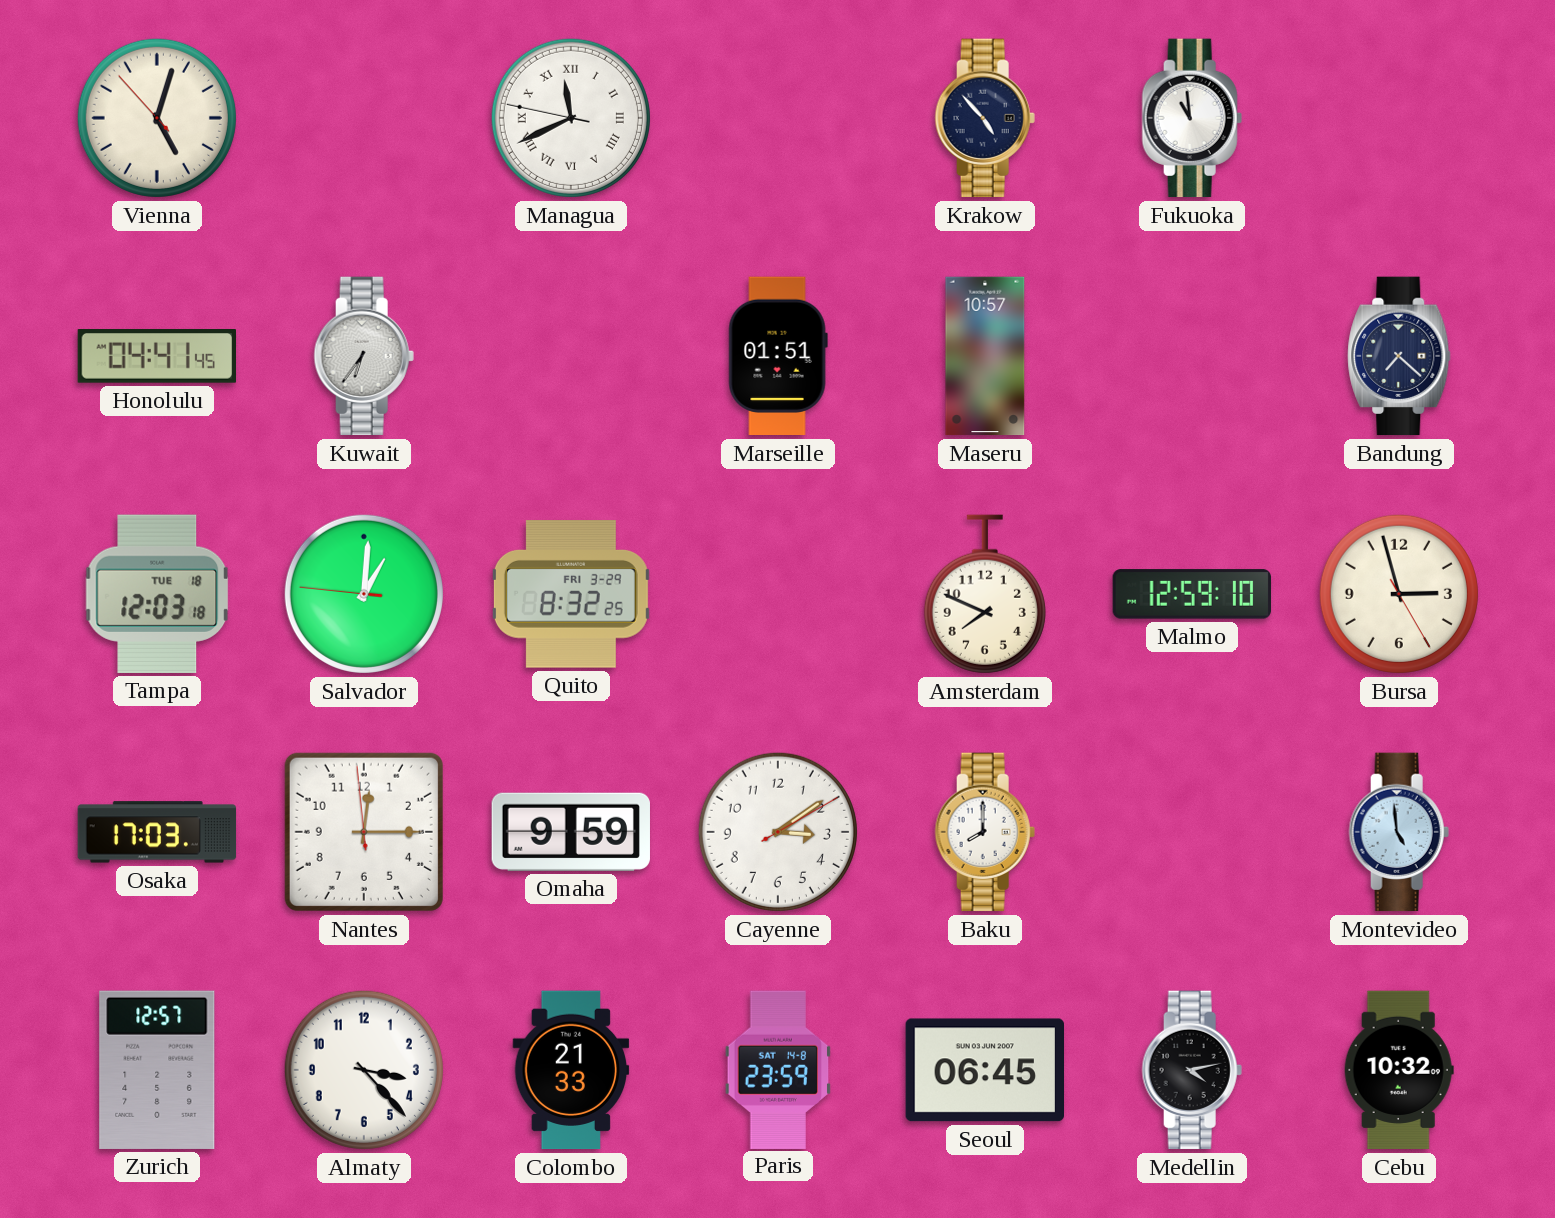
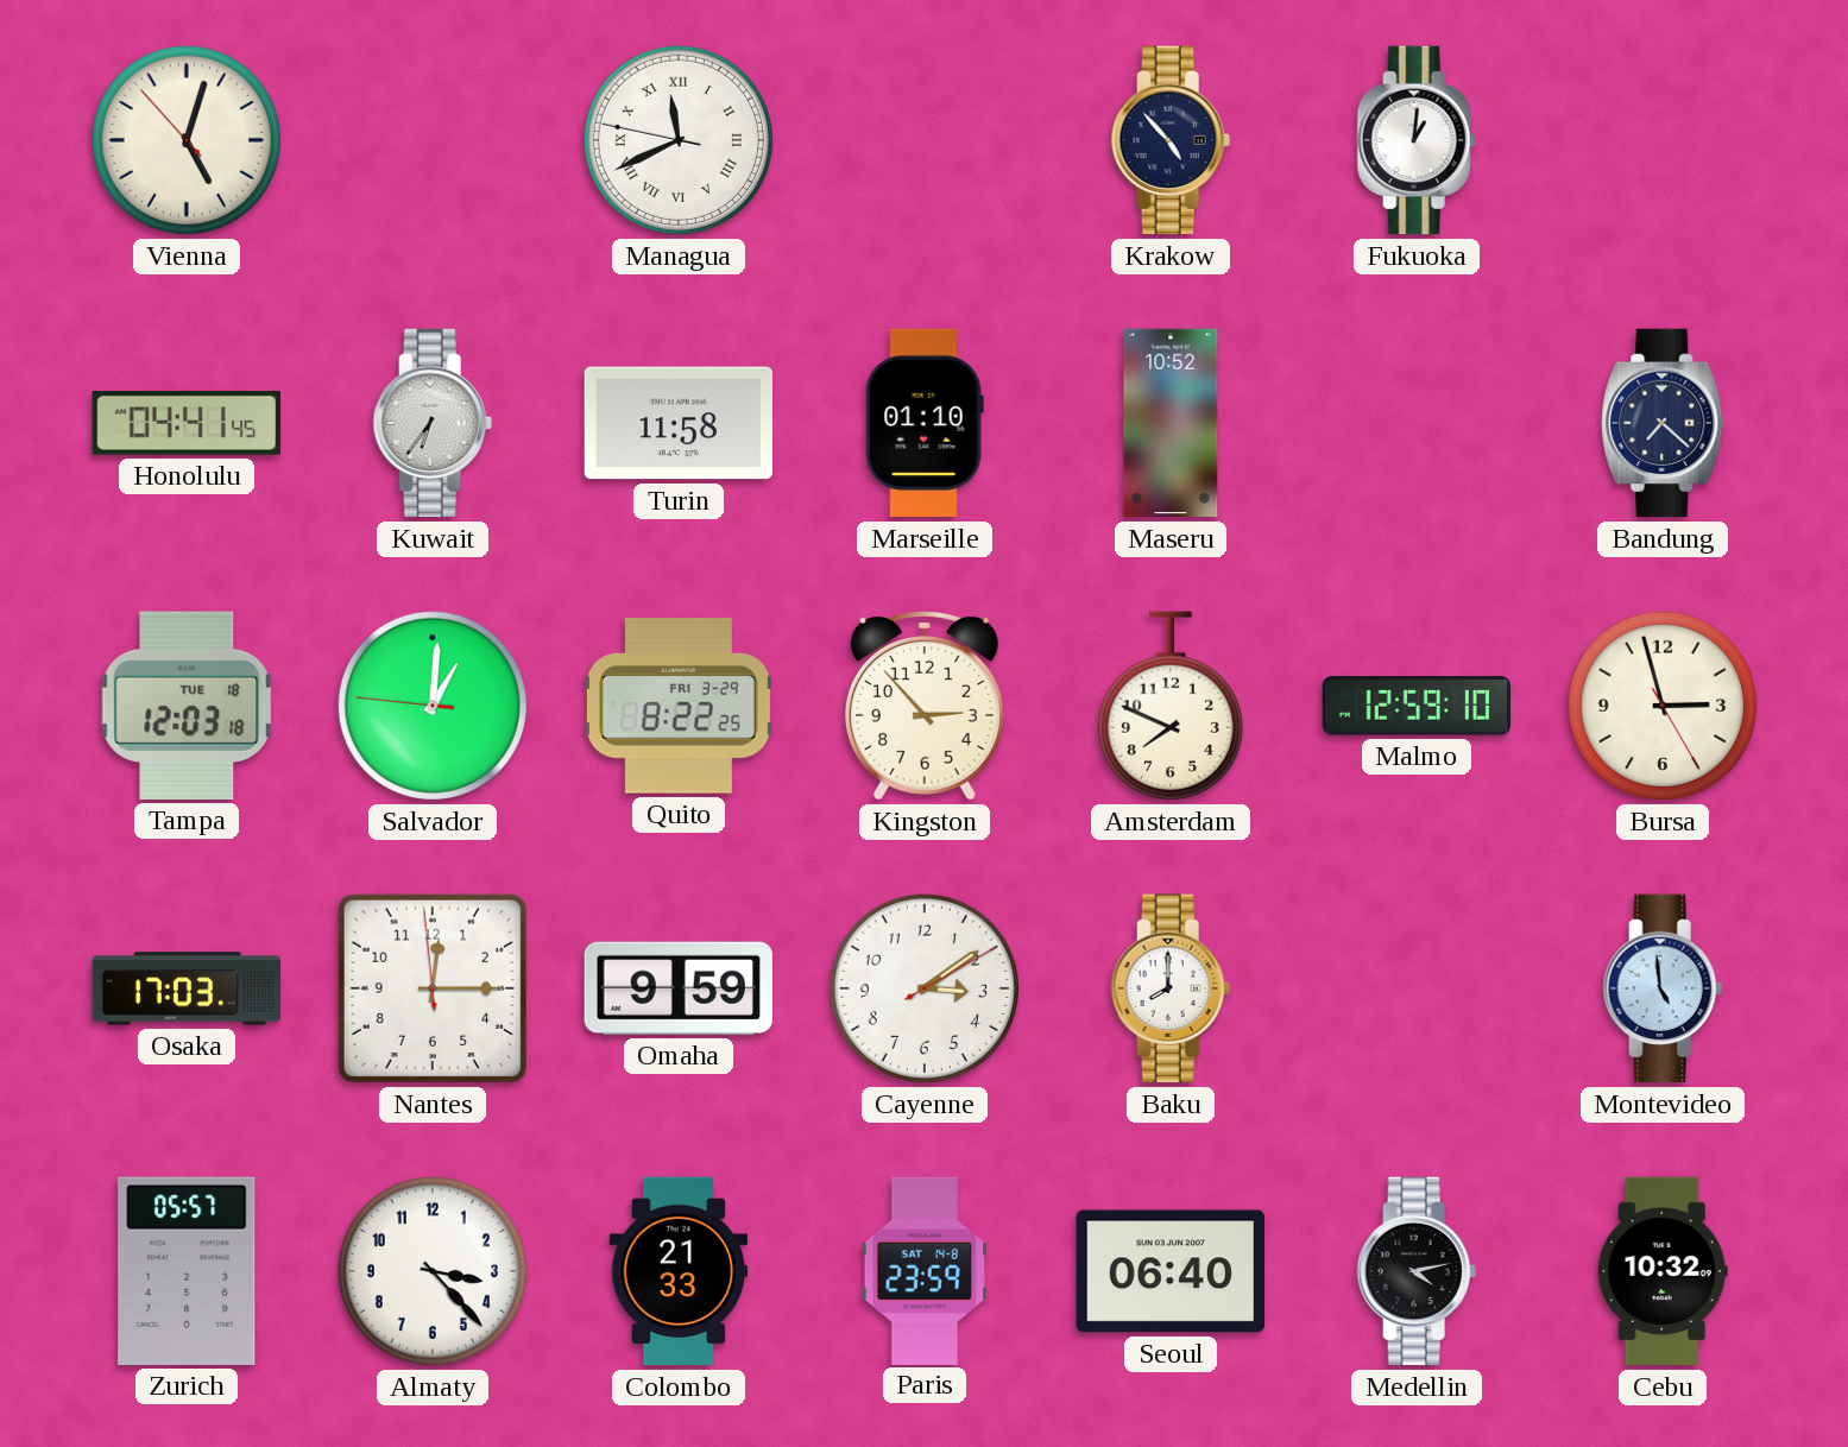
Fukuoka: 10:59 -> 1:01 (1417, 140)
Turin: none -> 11:58 (677, 423)
Marseille: 01:51 -> 01:10 (925, 423)
Maseru: 10:57 -> 10:52 (1171, 423)
Quito: 8:32 -> 8:22 (679, 706)
Kingston: none -> 2:53 (925, 706)
Zurich: 12:57 -> 05:57 (187, 1271)
Seoul: 06:45 -> 06:40 (1169, 1271)
